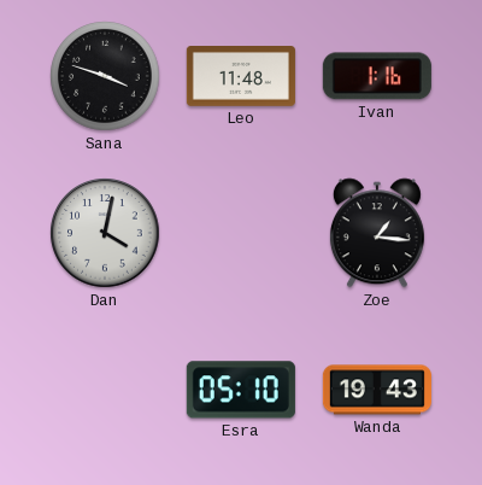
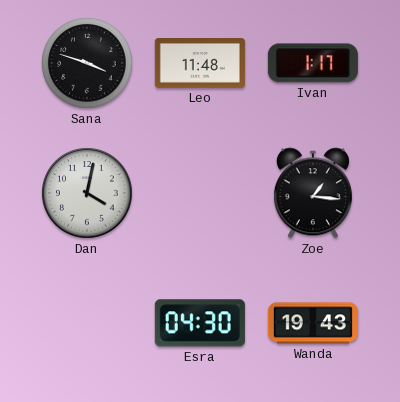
Ivan: 1:16 -> 1:17 (313, 63)
Esra: 05:10 -> 04:30 (200, 323)
